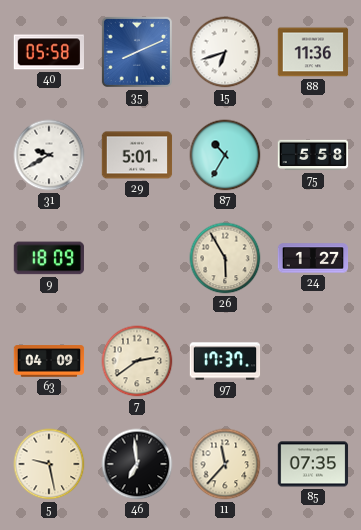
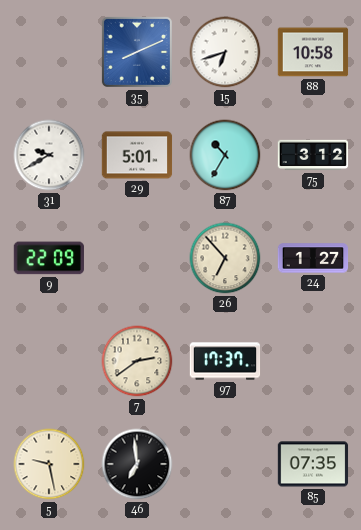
40: 05:58 -> none (48, 52)
88: 11:36 -> 10:58 (313, 52)
75: 5:58 -> 3:12 (313, 155)
9: 18:09 -> 22:09 (48, 258)
26: 5:55 -> 6:53 (225, 258)
63: 04:09 -> none (49, 361)
11: 11:37 -> none (225, 464)
